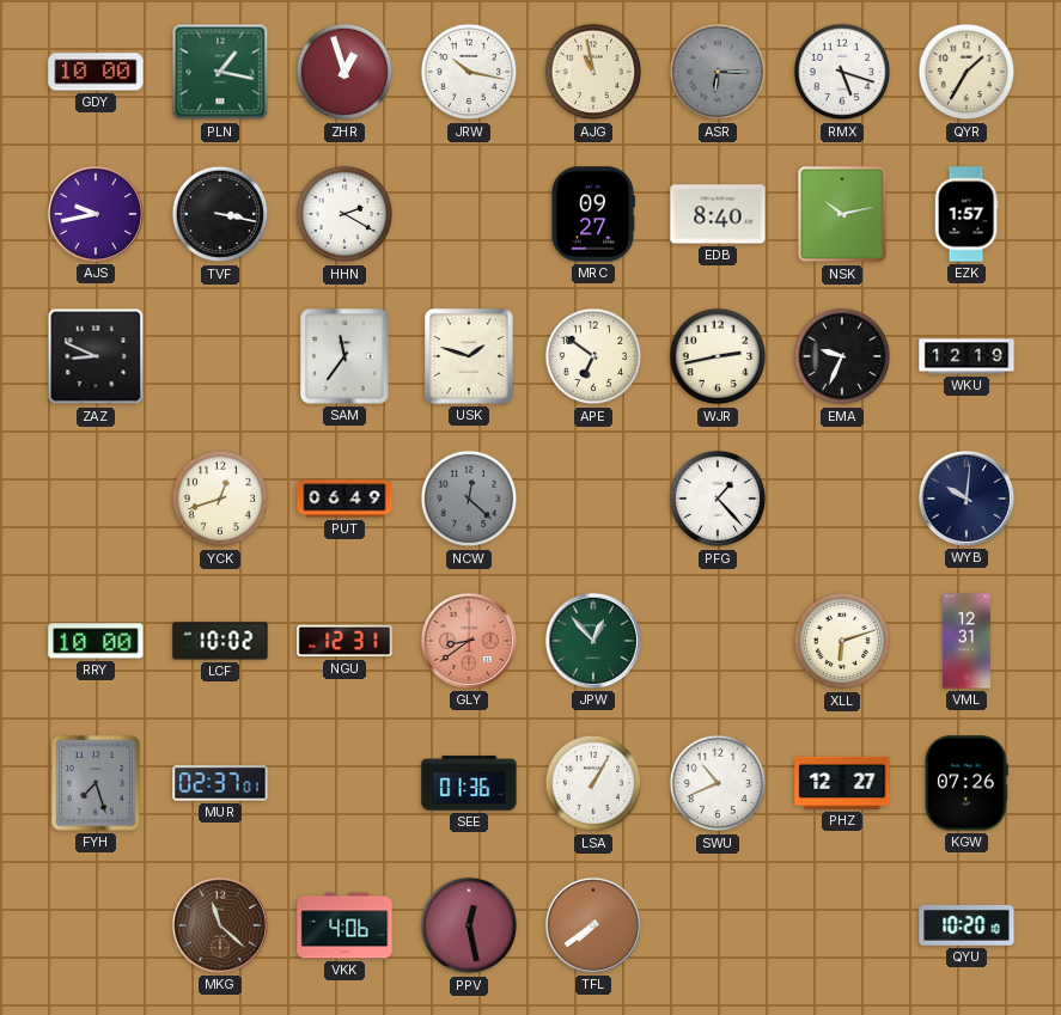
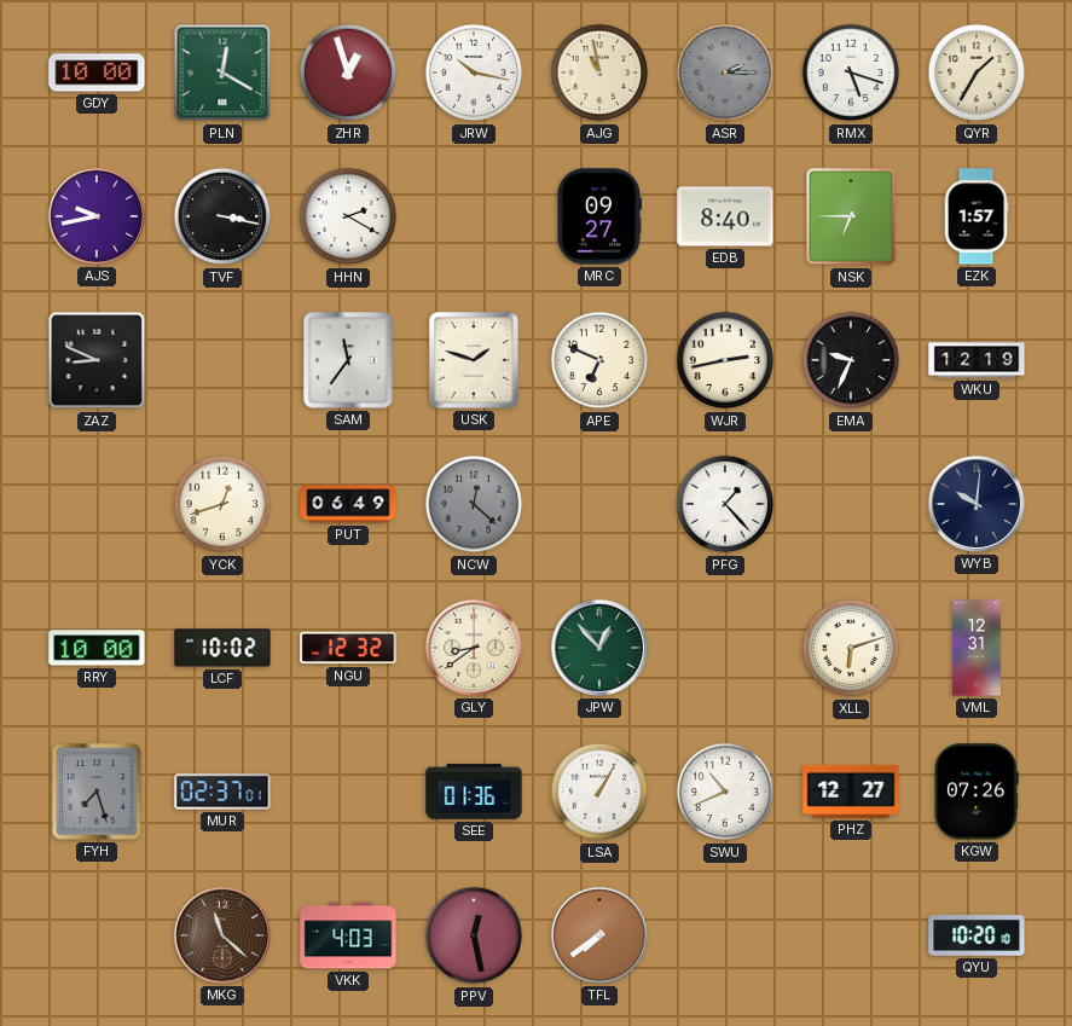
PLN: 1:17 -> 12:20 (222, 73)
ASR: 6:15 -> 2:15 (725, 73)
NSK: 10:13 -> 6:45 (851, 216)
APE: 6:51 -> 6:49 (599, 360)
NGU: 12:31 -> 12:32 (348, 648)
GLY dial: salmon -> cream (474, 648)
VKK: 4:06 -> 4:03 (348, 935)
